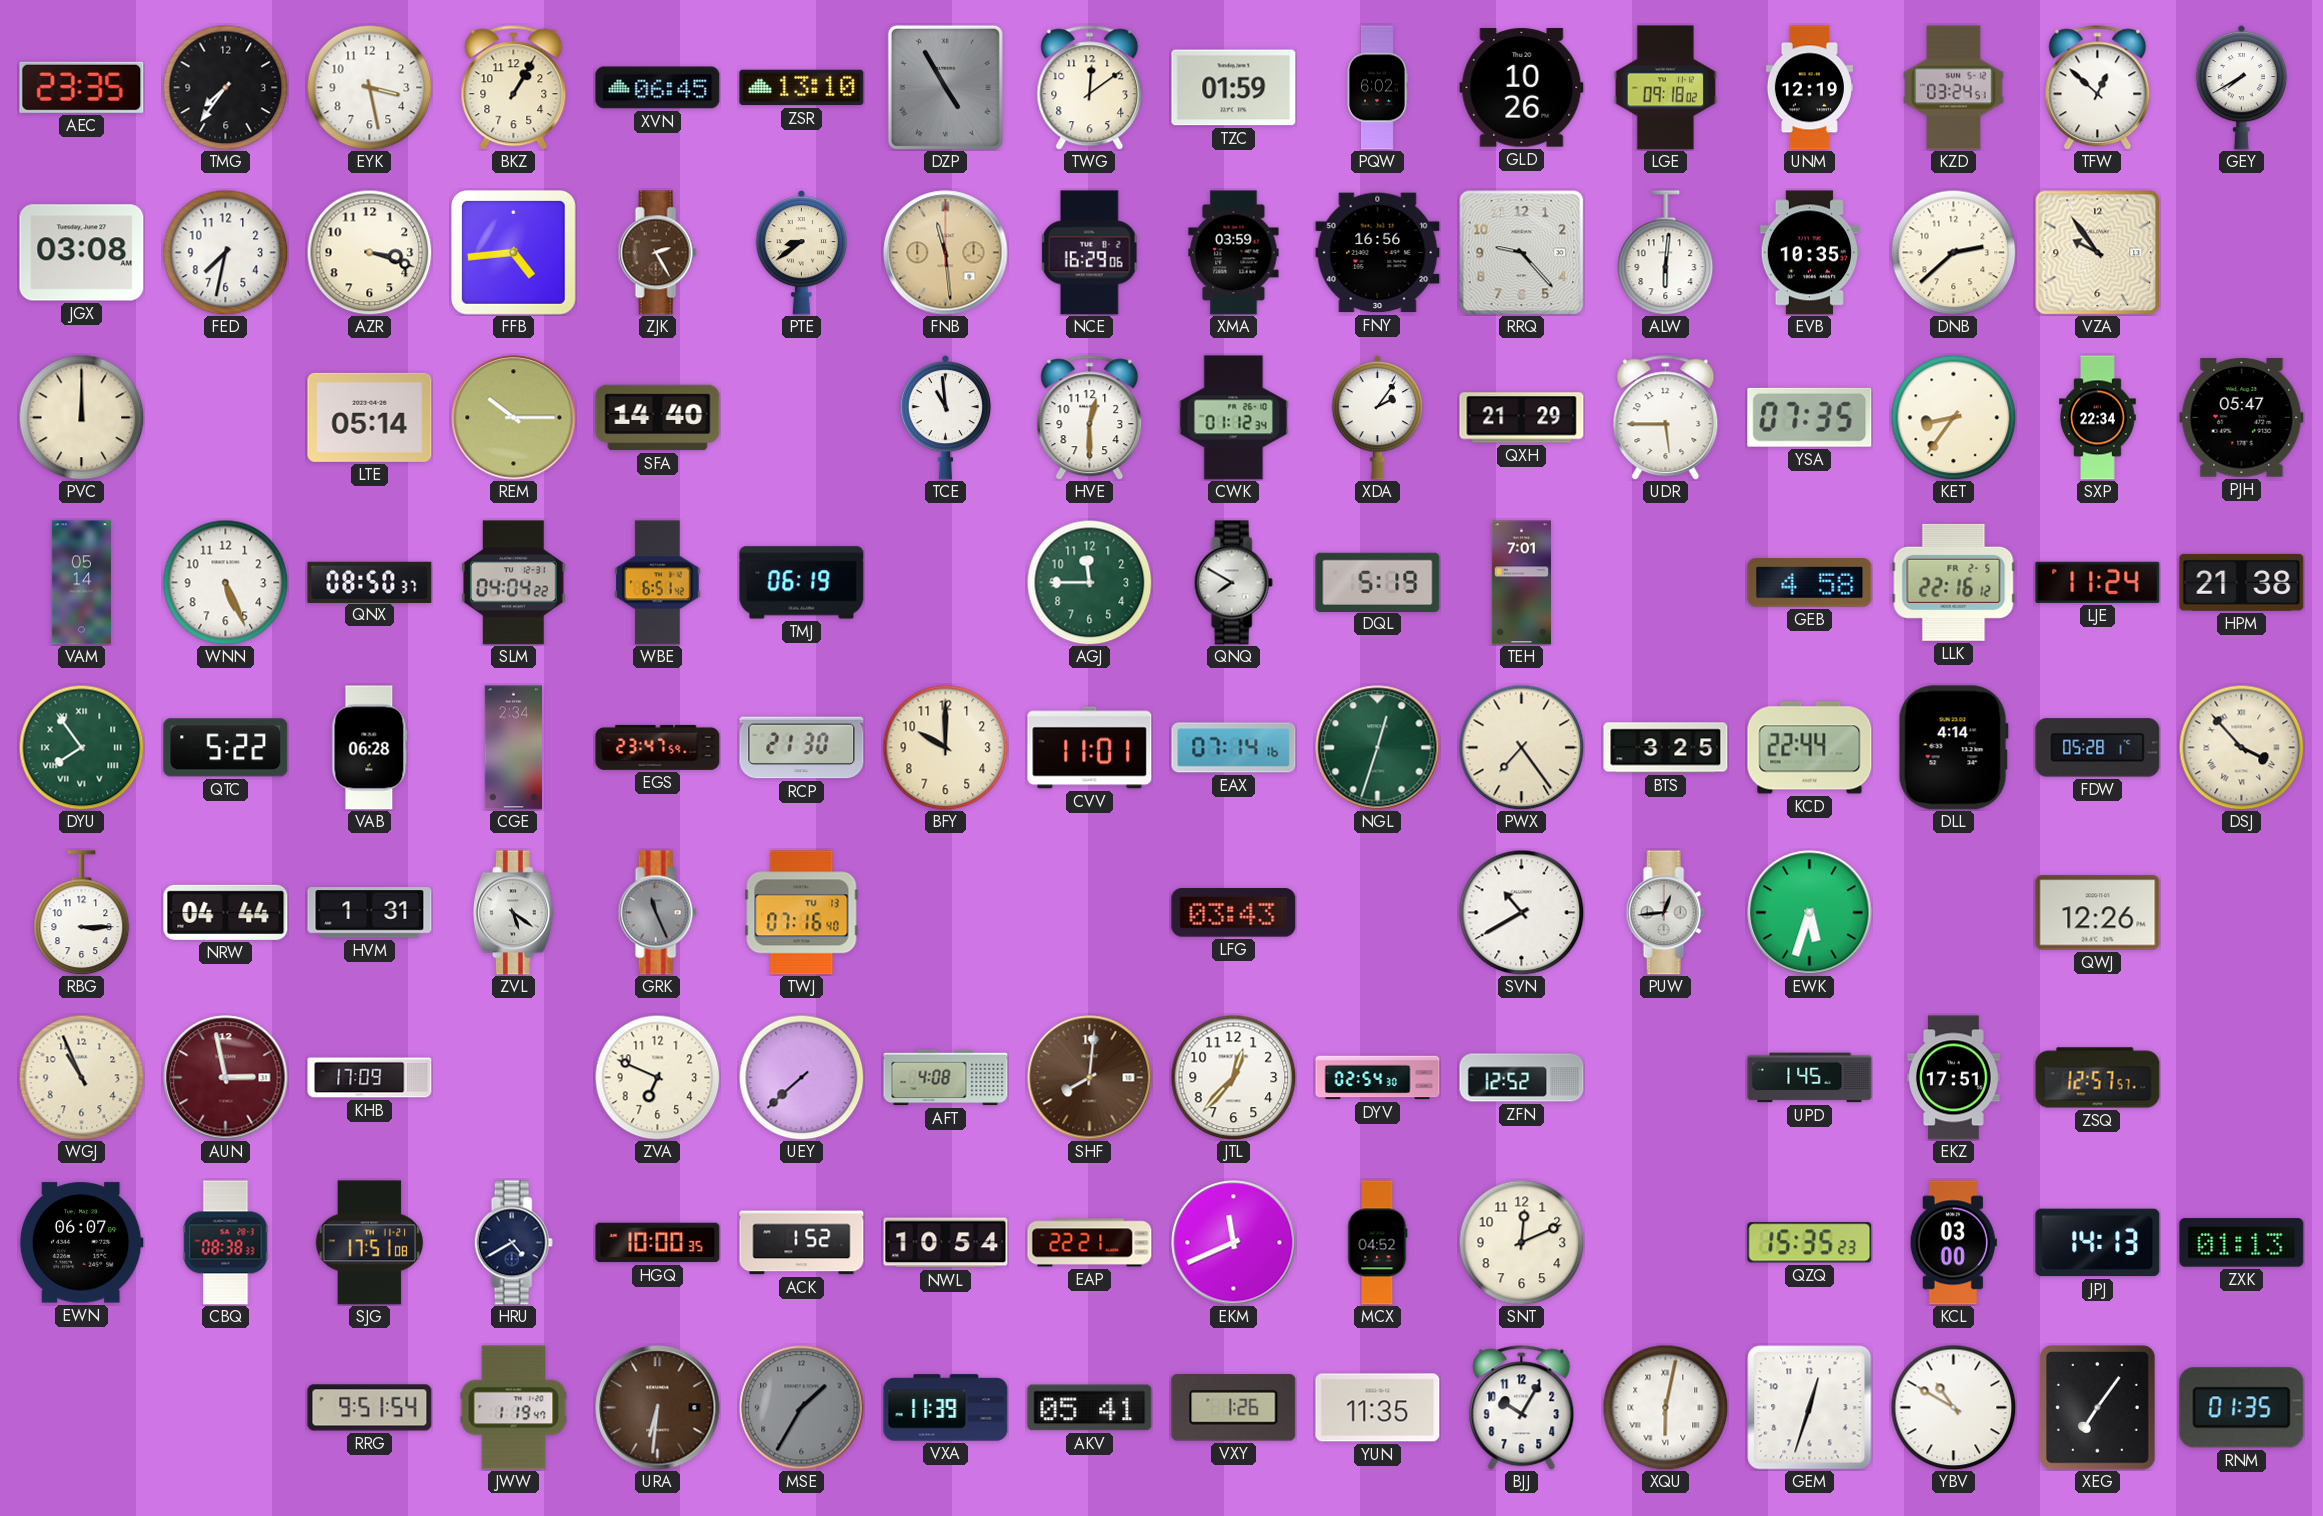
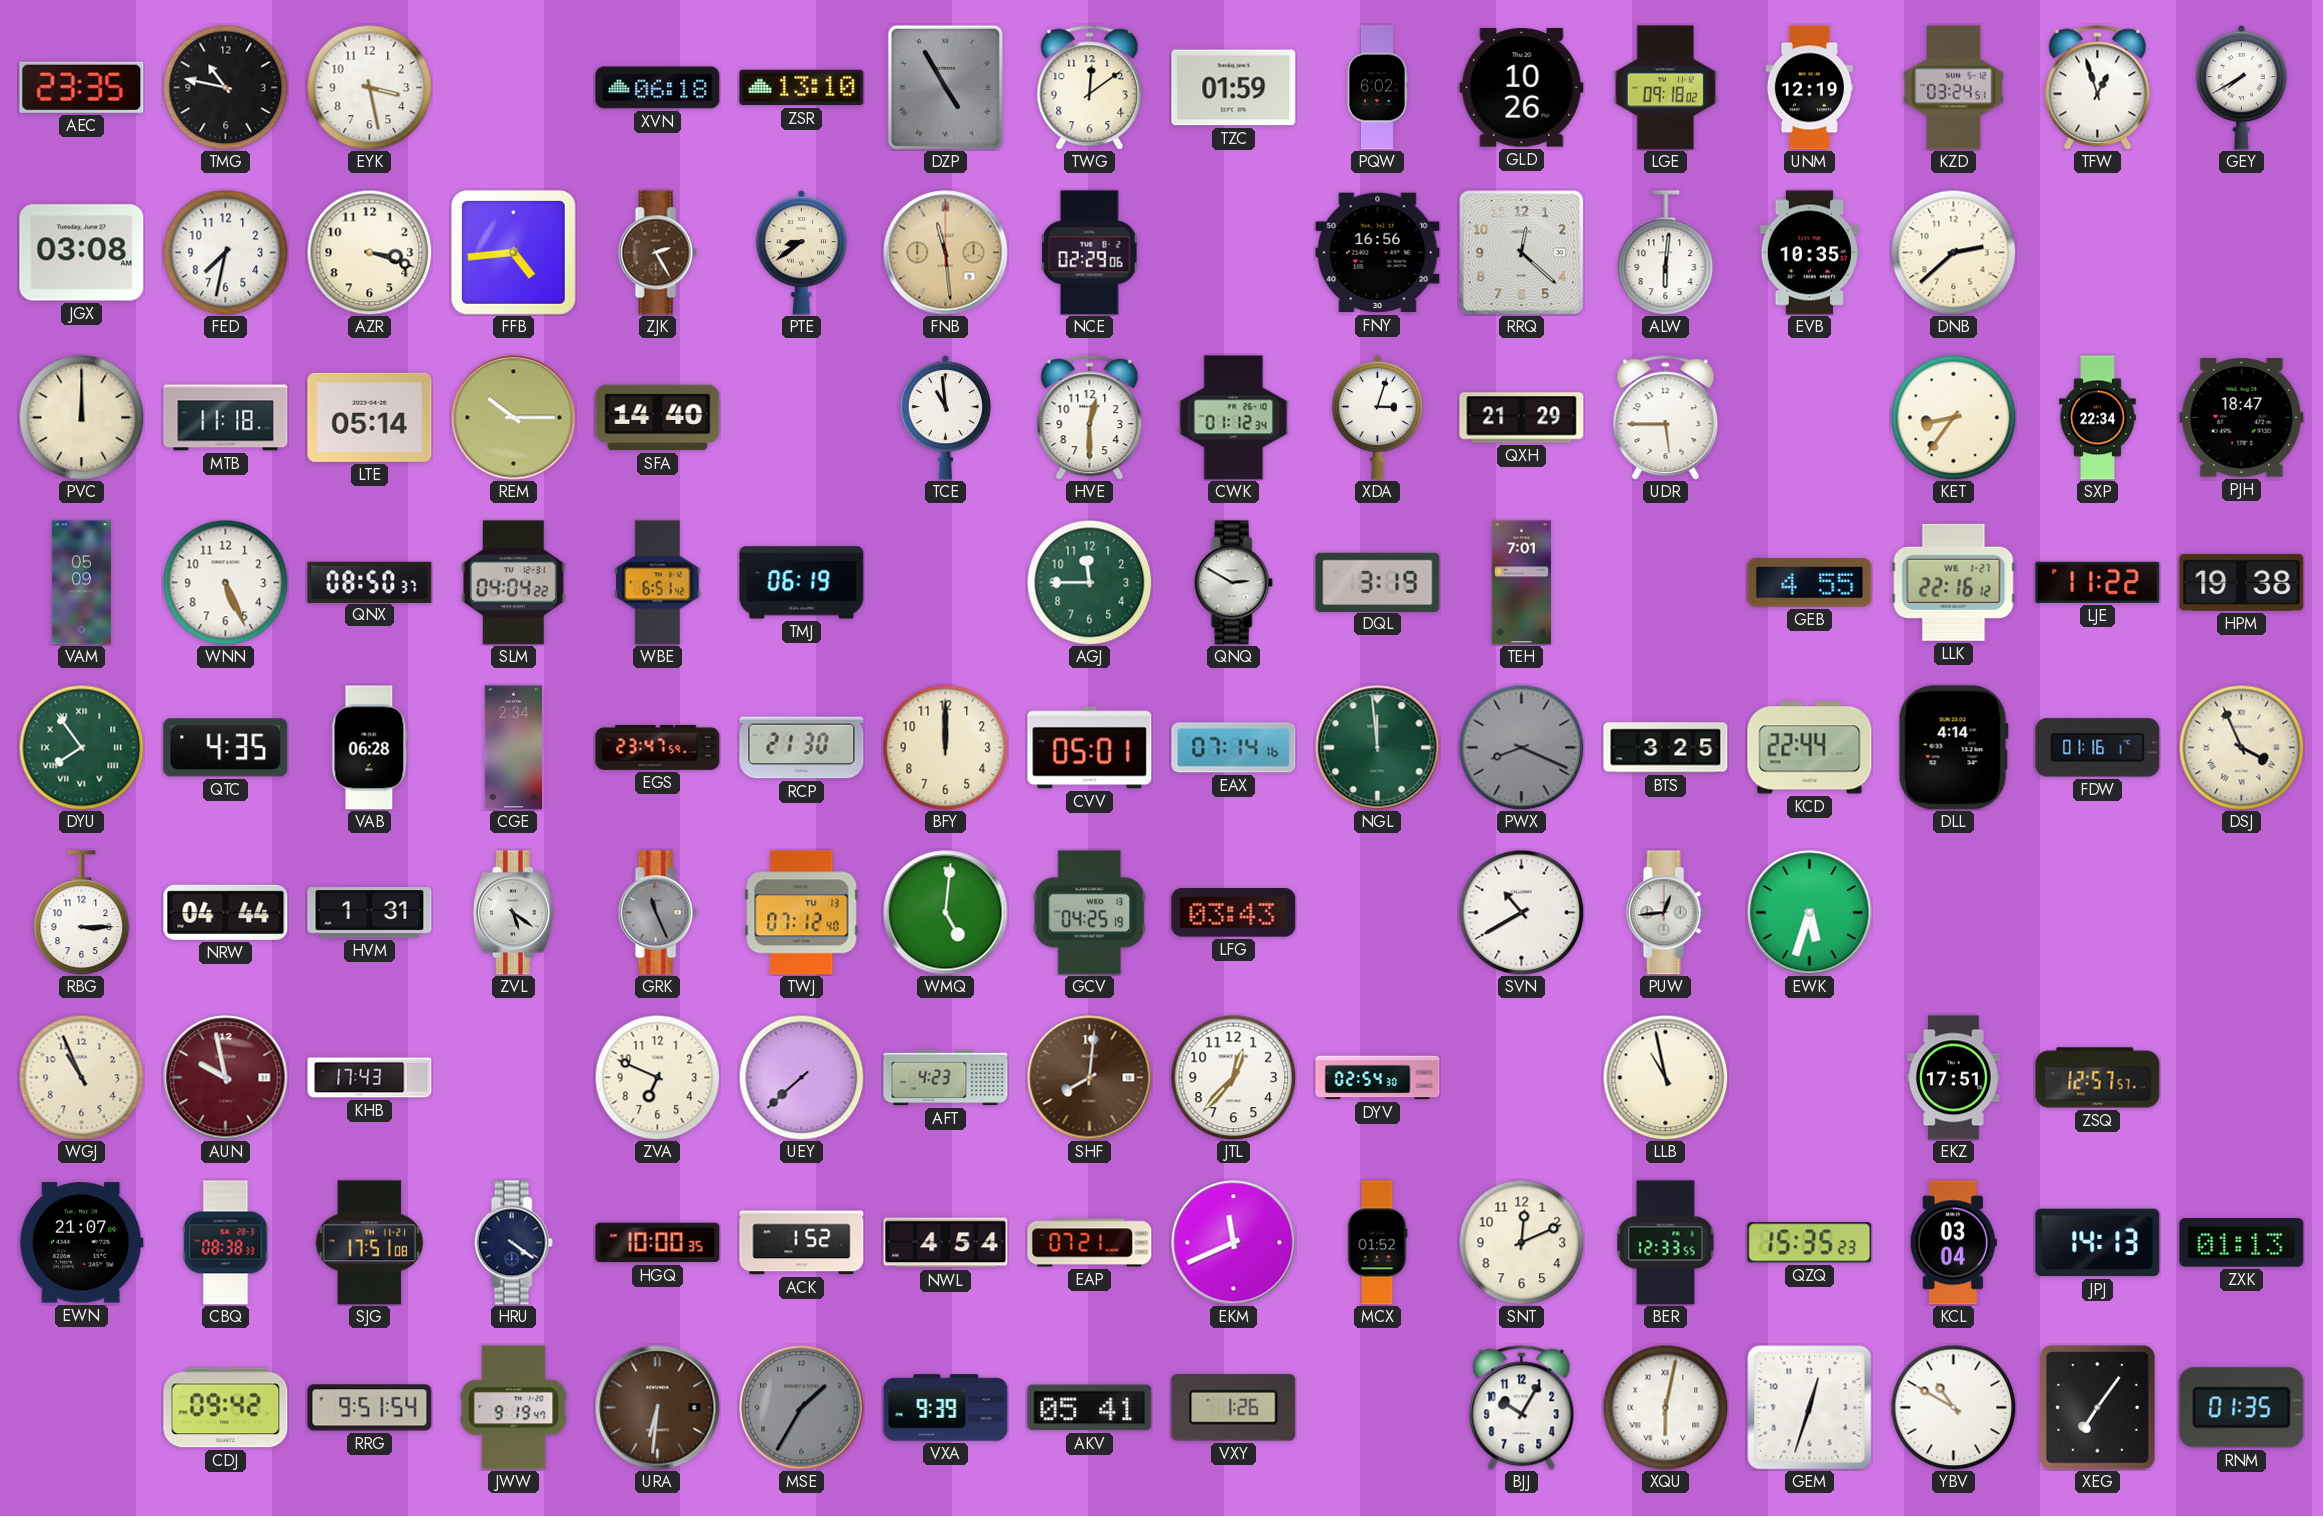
TMG: 7:36 -> 10:47 (225, 87)
BKZ: 1:05 -> none (514, 88)
XVN: 06:45 -> 06:18 (658, 88)
TFW: 12:52 -> 12:57 (2098, 88)
NCE: 16:29 -> 02:29 (1089, 253)
XMA: 03:59 -> none (1234, 253)
RRQ: 9:23 -> 12:22 (1521, 252)
VZA: 9:54 -> none (2097, 252)
MTB: none -> 11:18 (226, 418)
XDA: 2:06 -> 3:03 (1378, 417)
YSA: 07:35 -> none (1810, 417)
PJH: 05:47 -> 18:47 (2242, 418)
VAM: 05:14 -> 05:09 (81, 583)
QNQ: 7:50 -> 2:50 (1233, 583)
DQL: 5:19 -> 3:19 (1378, 582)
GEB: 4:58 -> 4:55 (1810, 583)
LLK date: FR 2-5 -> WE 1-27 (1954, 582)
LJE: 11:24 -> 11:22 (2098, 582)
HPM: 21:38 -> 19:38 (2242, 582)
QTC: 5:22 -> 4:35 (226, 748)
BFY: 10:00 -> 12:00 (945, 747)
CVV: 11:01 -> 05:01 (1090, 748)
NGL: 12:33 -> 11:59 (1378, 748)
PWX: 7:24 -> 8:19 (1521, 747)
PWX dial: cream -> grey (1521, 747)
FDW: 05:28 -> 01:16 (2098, 748)
DSJ: 3:53 -> 3:56 (2241, 747)
TWJ: 07:16 -> 07:12 (802, 913)
WMQ: none -> 5:01 (946, 913)
GCV: none -> 04:25 (1090, 913)
QWJ: 12:26 -> none (2098, 913)
AUN: 2:58 -> 9:58 (226, 1078)
KHB: 17:09 -> 17:43 (370, 1078)
AFT: 4:08 -> 4:23 (946, 1078)
ZFN: 12:52 -> none (1522, 1078)
LLB: none -> 10:58 (1665, 1077)
UPD: 1:45 -> none (1810, 1078)
EWN: 06:07 -> 21:07 (81, 1243)
HRU: 4:40 -> 4:21 (513, 1243)
NWL: 10:54 -> 4:54 (946, 1243)
EAP: 22:21 -> 07:21 (1090, 1243)
MCX: 04:52 -> 01:52 (1378, 1243)
BER: none -> 12:33 (1666, 1243)
KCL: 03:00 -> 03:04 (1953, 1243)
CDJ: none -> 09:42 (226, 1408)
JWW: 1:19 -> 9:19 (514, 1408)
VXA: 11:39 -> 9:39 (946, 1408)
YUN: 11:35 -> none (1378, 1408)
